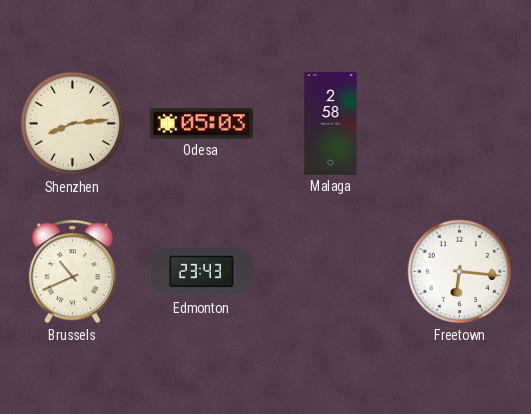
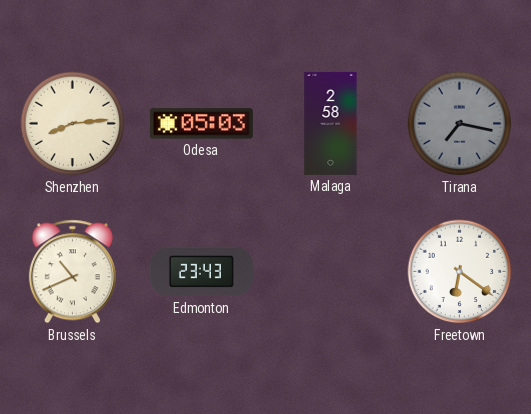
Tirana: none -> 7:17 (460, 124)
Freetown: 6:16 -> 6:21 (460, 272)
